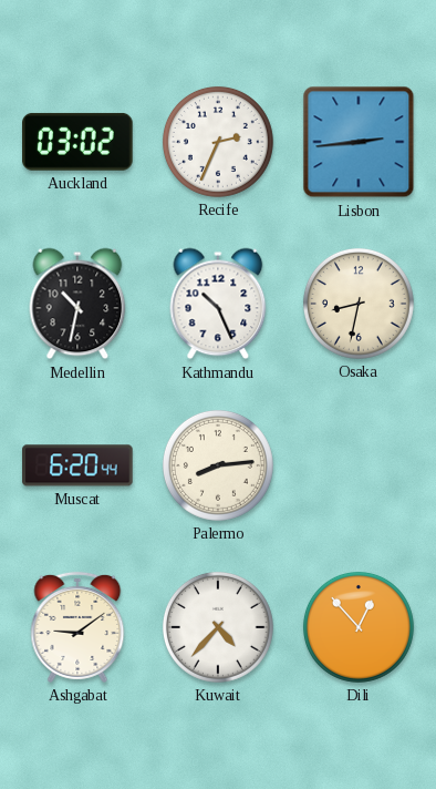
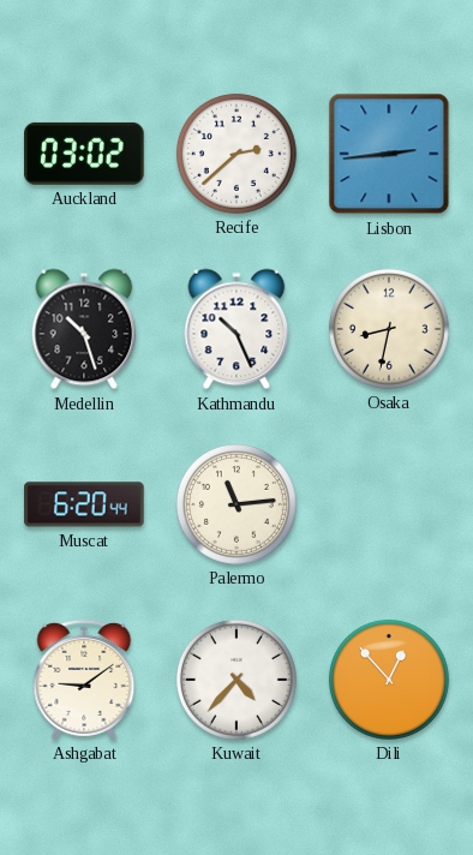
Recife: 2:34 -> 2:38 (237, 154)
Medellin: 10:32 -> 10:27 (84, 329)
Palermo: 8:14 -> 11:14 (237, 504)
